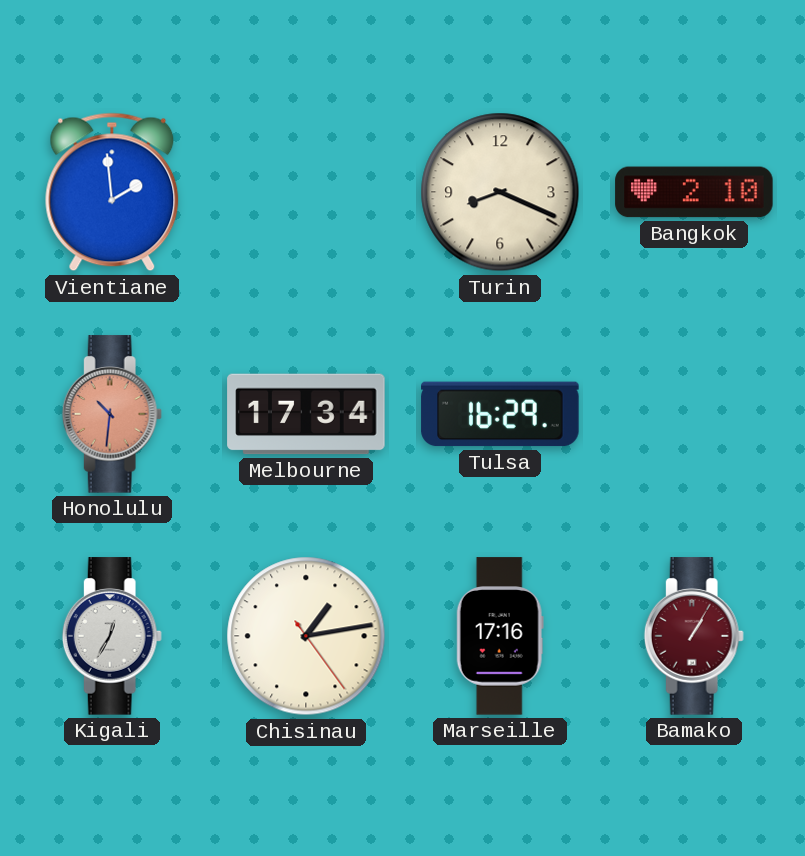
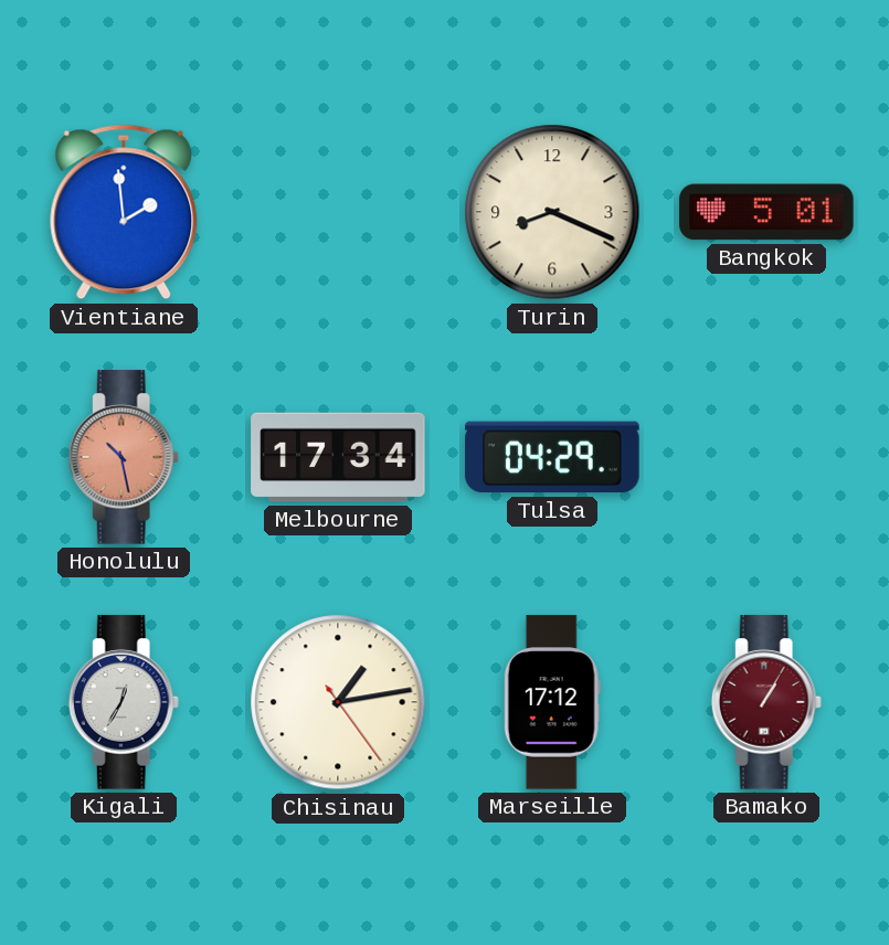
Bangkok: 2:10 -> 5:01 (766, 212)
Honolulu: 10:31 -> 10:28 (124, 457)
Tulsa: 16:29 -> 04:29 (552, 457)
Marseille: 17:16 -> 17:12 (552, 702)
